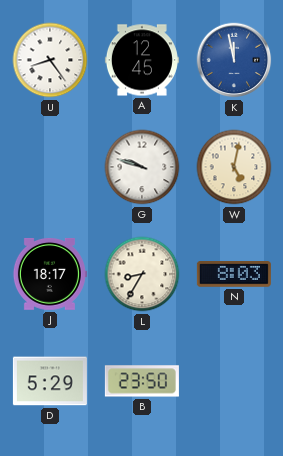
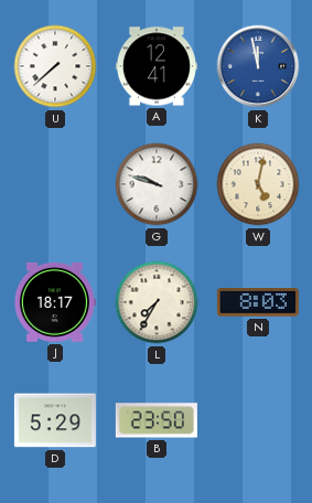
U: 8:24 -> 7:38 (55, 66)
A: 12:45 -> 12:41 (157, 66)
L: 8:35 -> 7:35 (157, 302)
